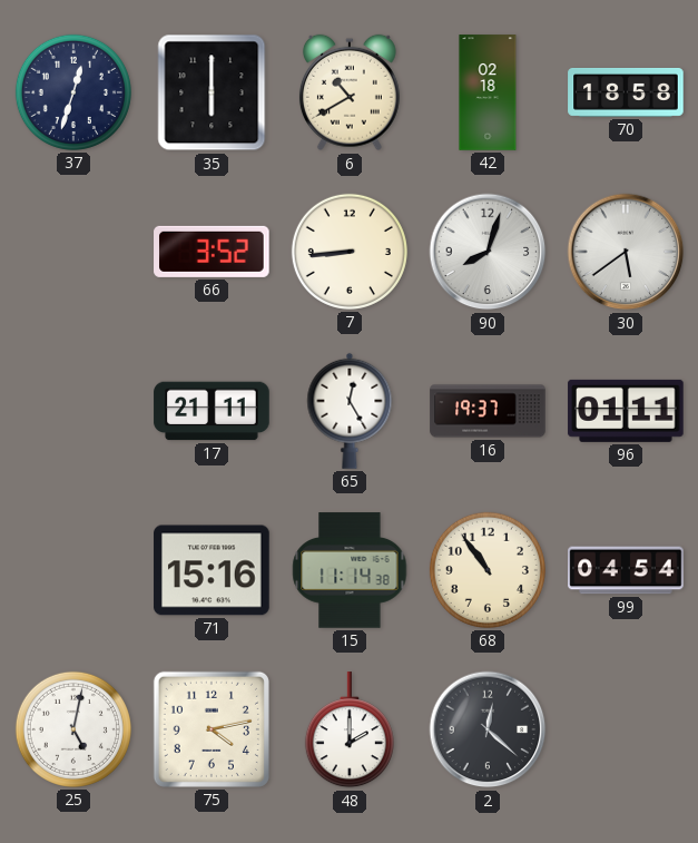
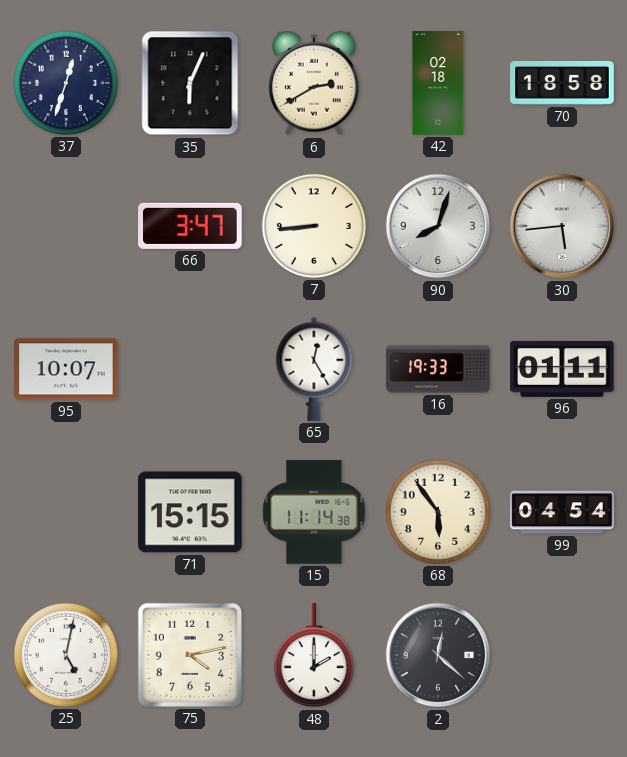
35: 6:00 -> 6:04 (190, 83)
6: 10:40 -> 2:40 (314, 83)
66: 3:52 -> 3:47 (190, 226)
30: 5:39 -> 5:44 (562, 226)
95: none -> 10:07 (66, 369)
17: 21:11 -> none (212, 411)
16: 19:37 -> 19:33 (438, 369)
71: 15:16 -> 15:15 (190, 512)
68: 10:54 -> 5:54 (438, 512)
